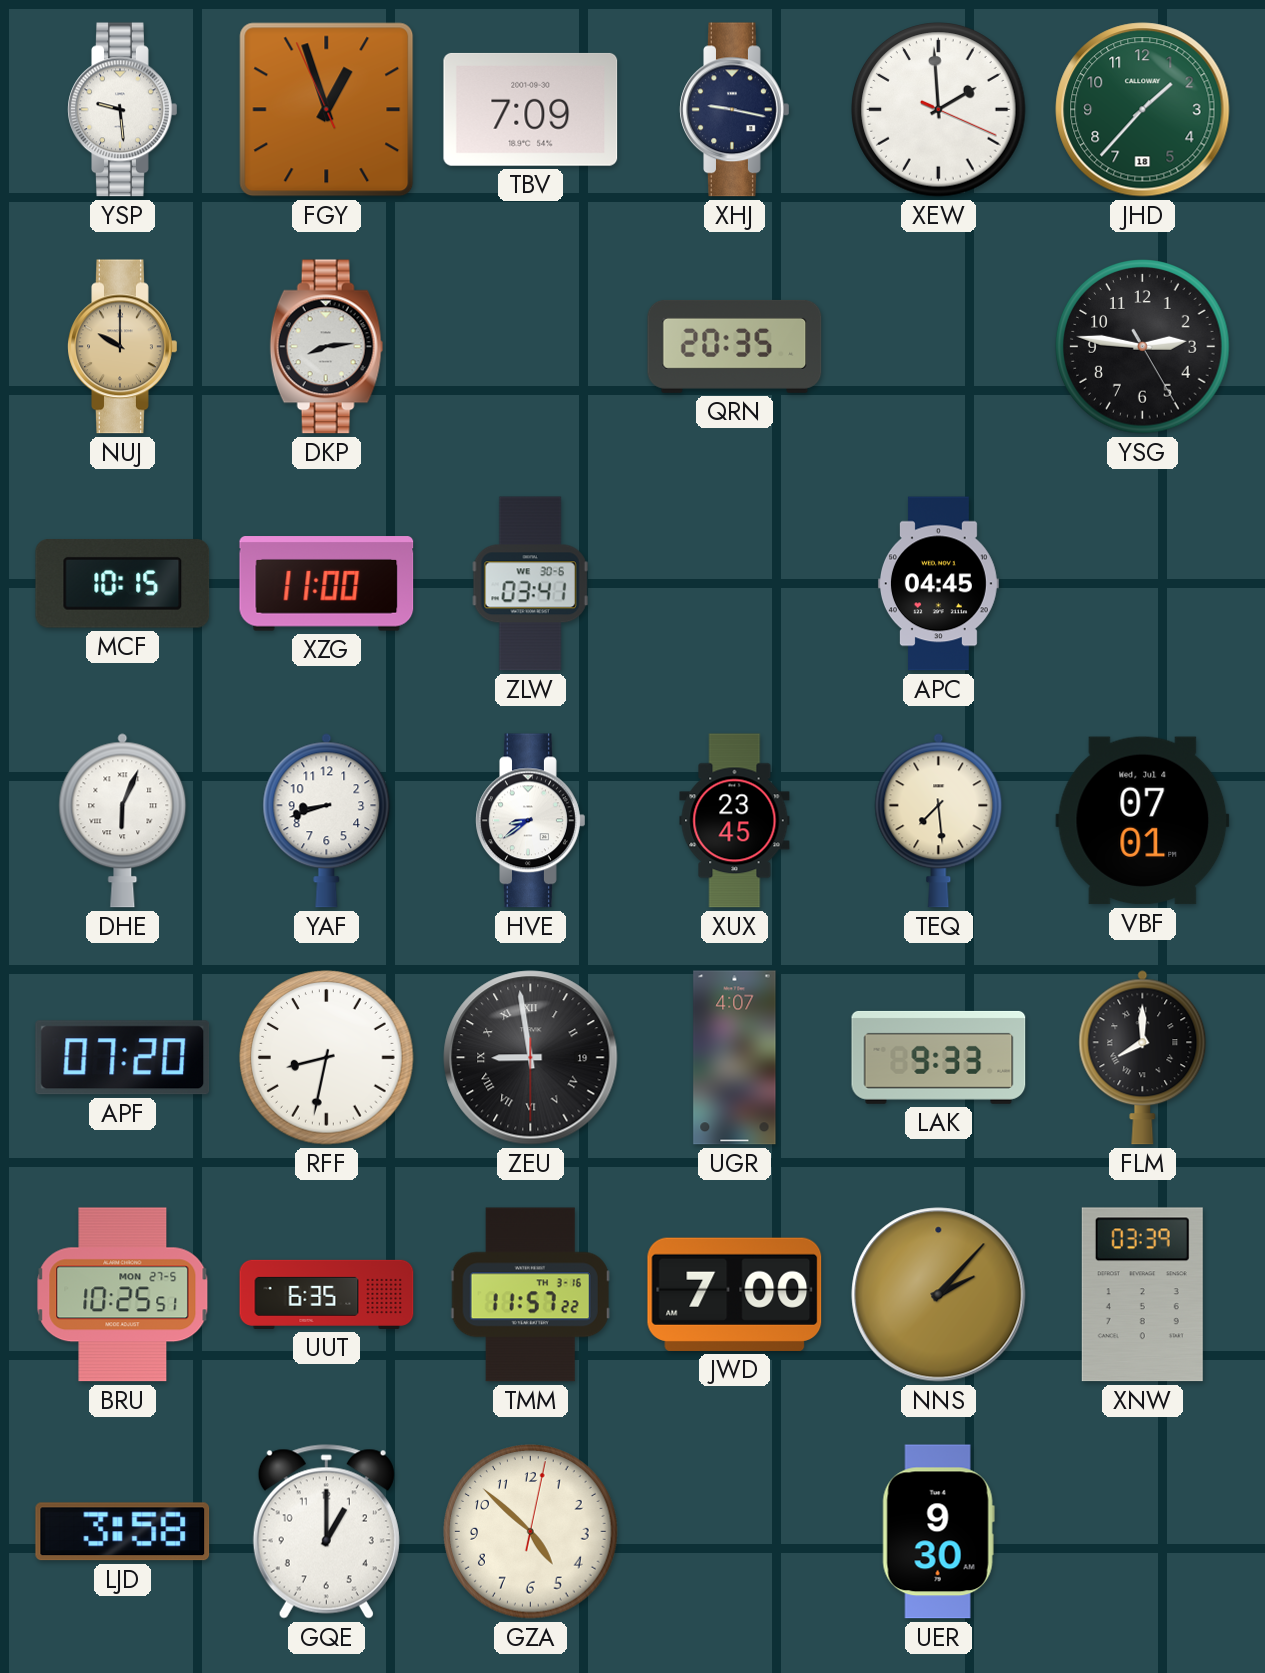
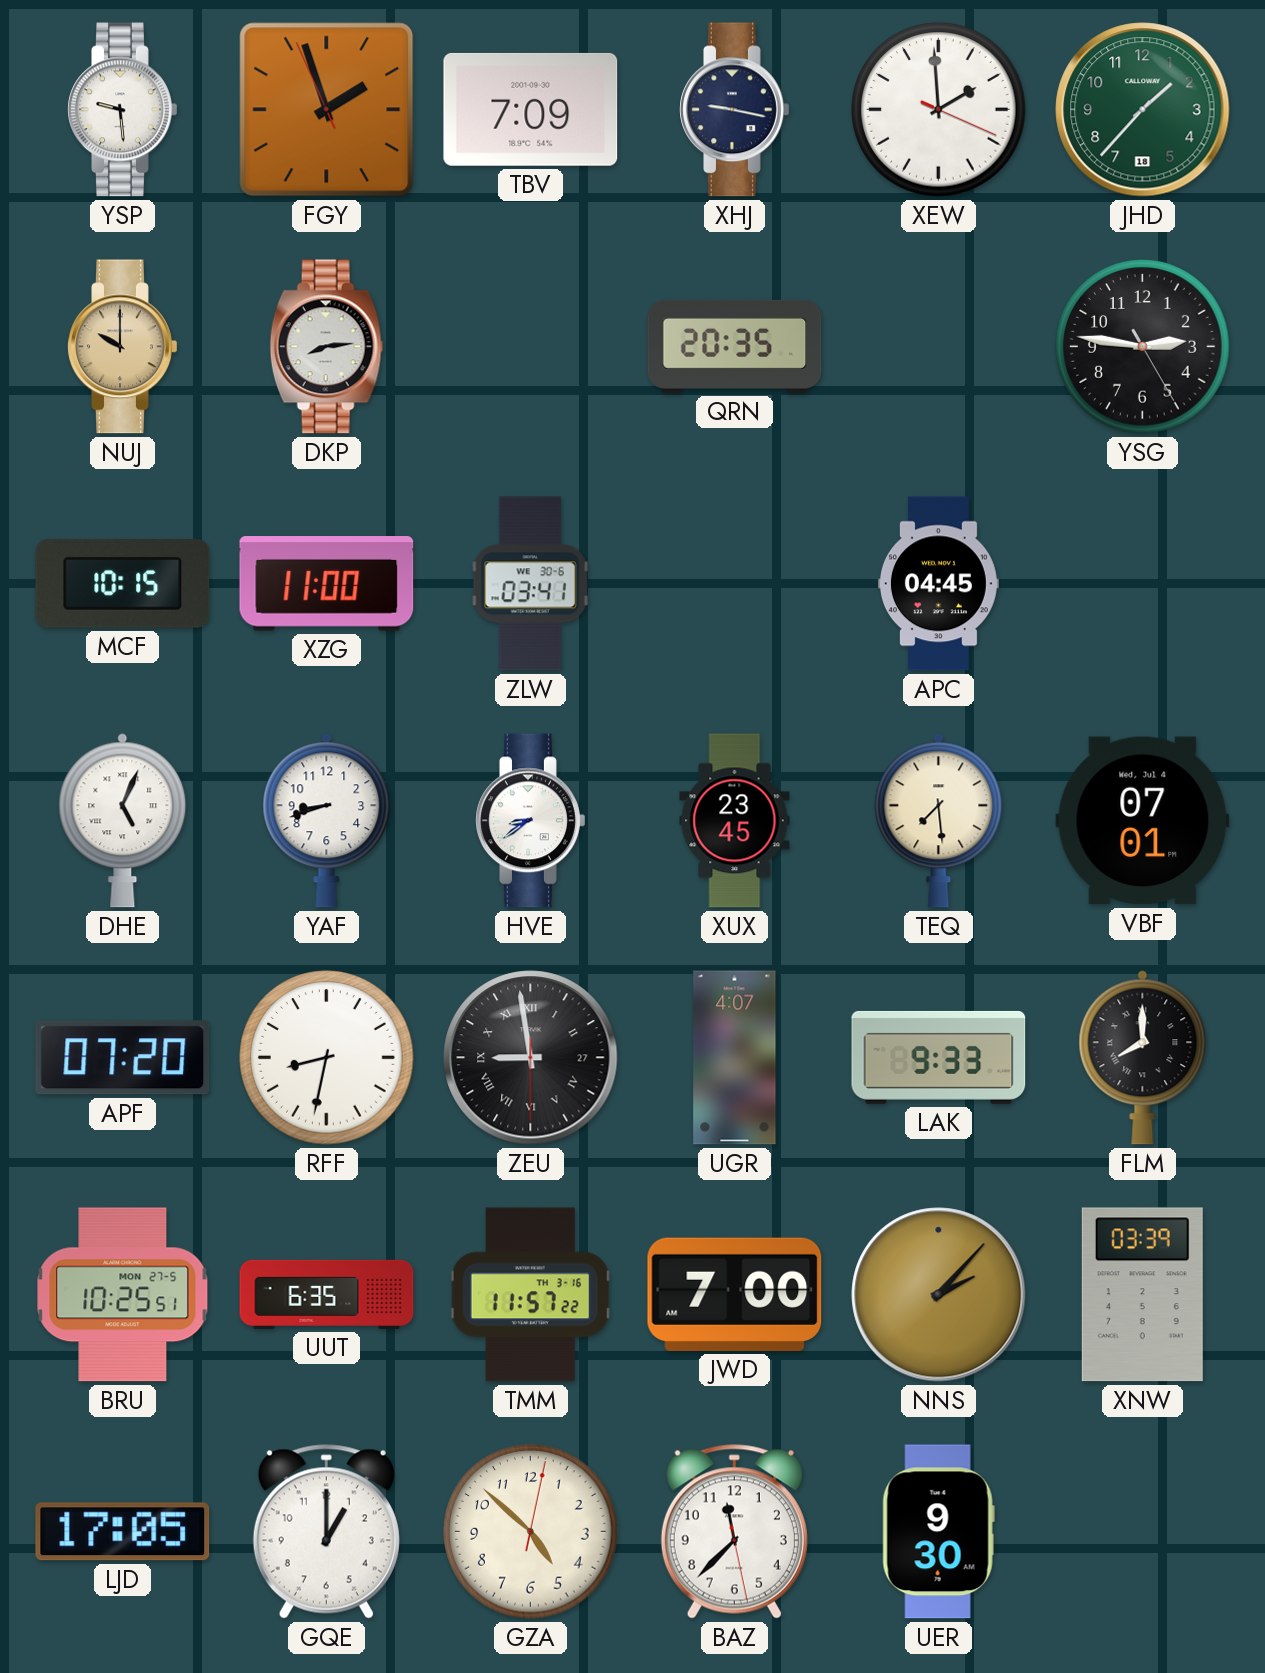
FGY: 12:56 -> 1:56 (327, 110)
DHE: 6:04 -> 5:04 (123, 821)
ZEU date: 19 -> 27 (531, 1058)
LJD: 3:58 -> 17:05 (123, 1532)
BAZ: none -> 11:37 (734, 1532)
